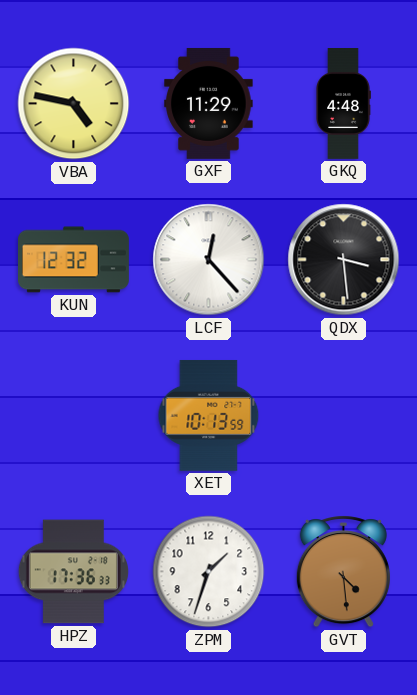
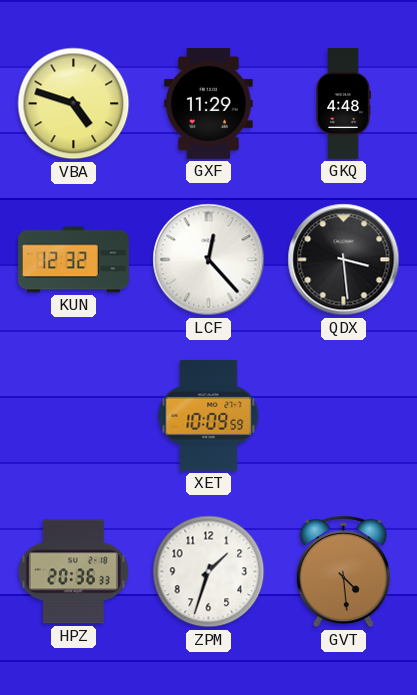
VBA: 4:47 -> 4:48 (74, 104)
XET: 10:13 -> 10:09 (209, 415)
HPZ: 17:36 -> 20:36 (73, 572)
